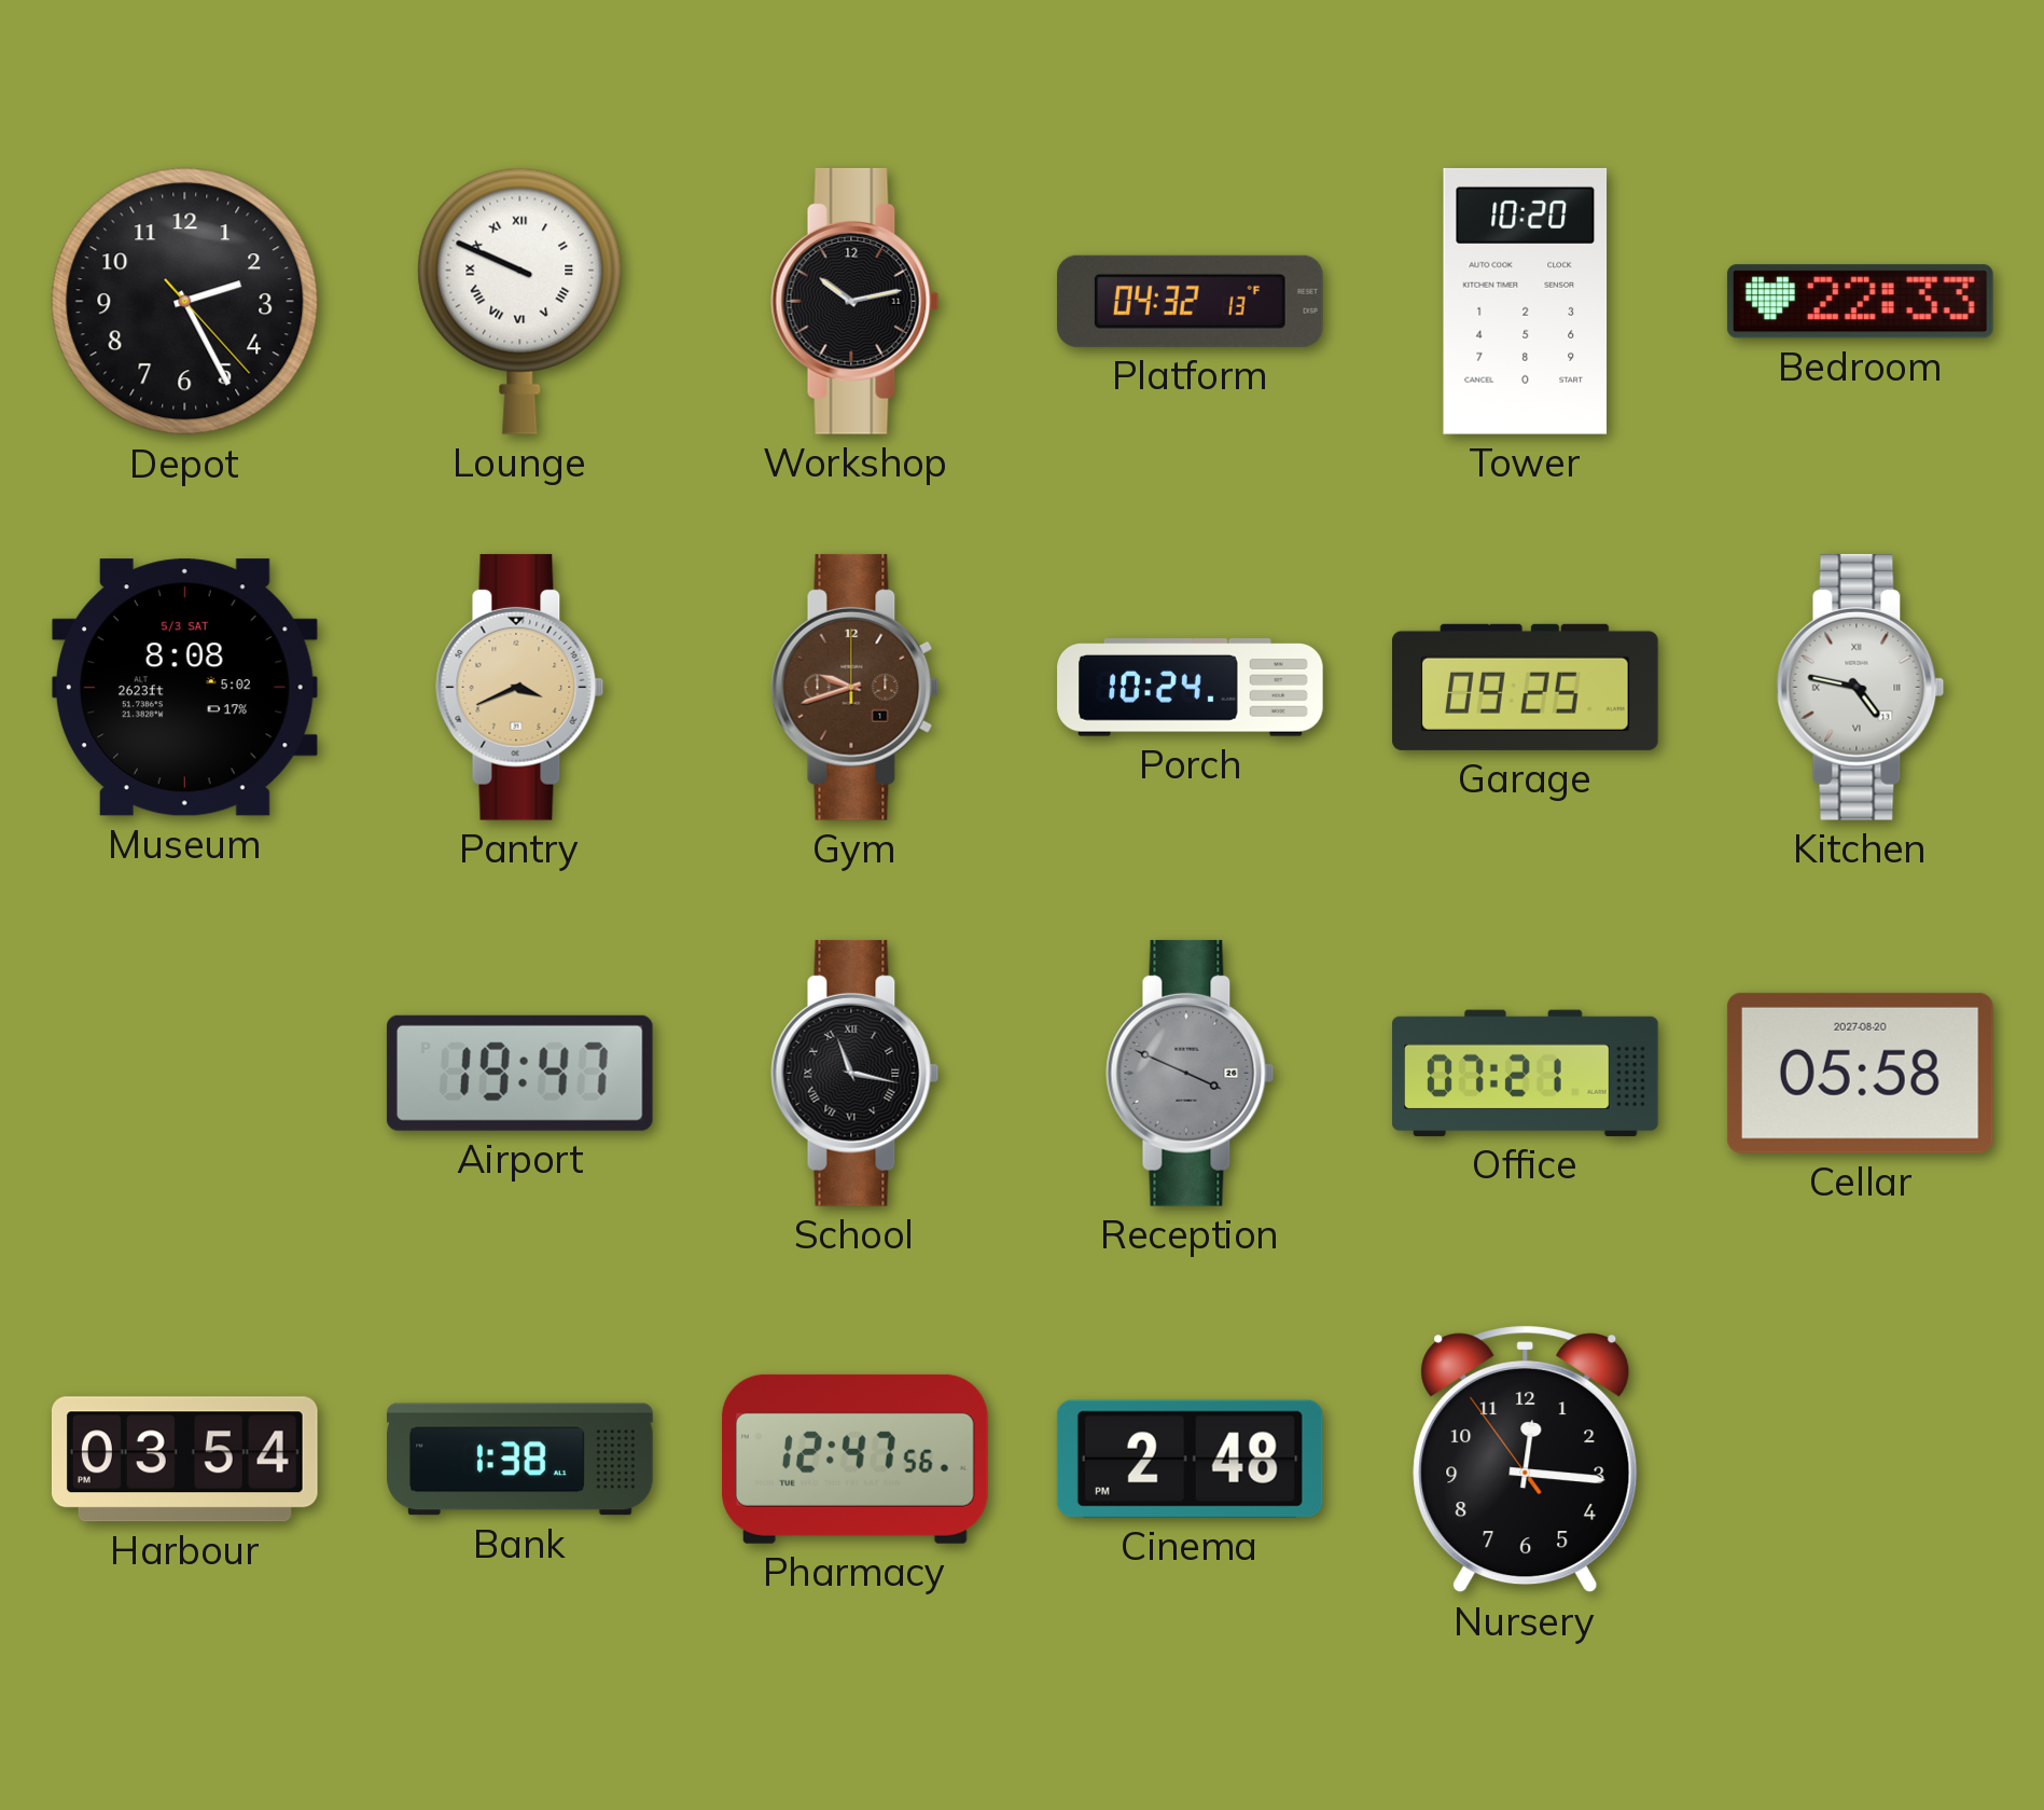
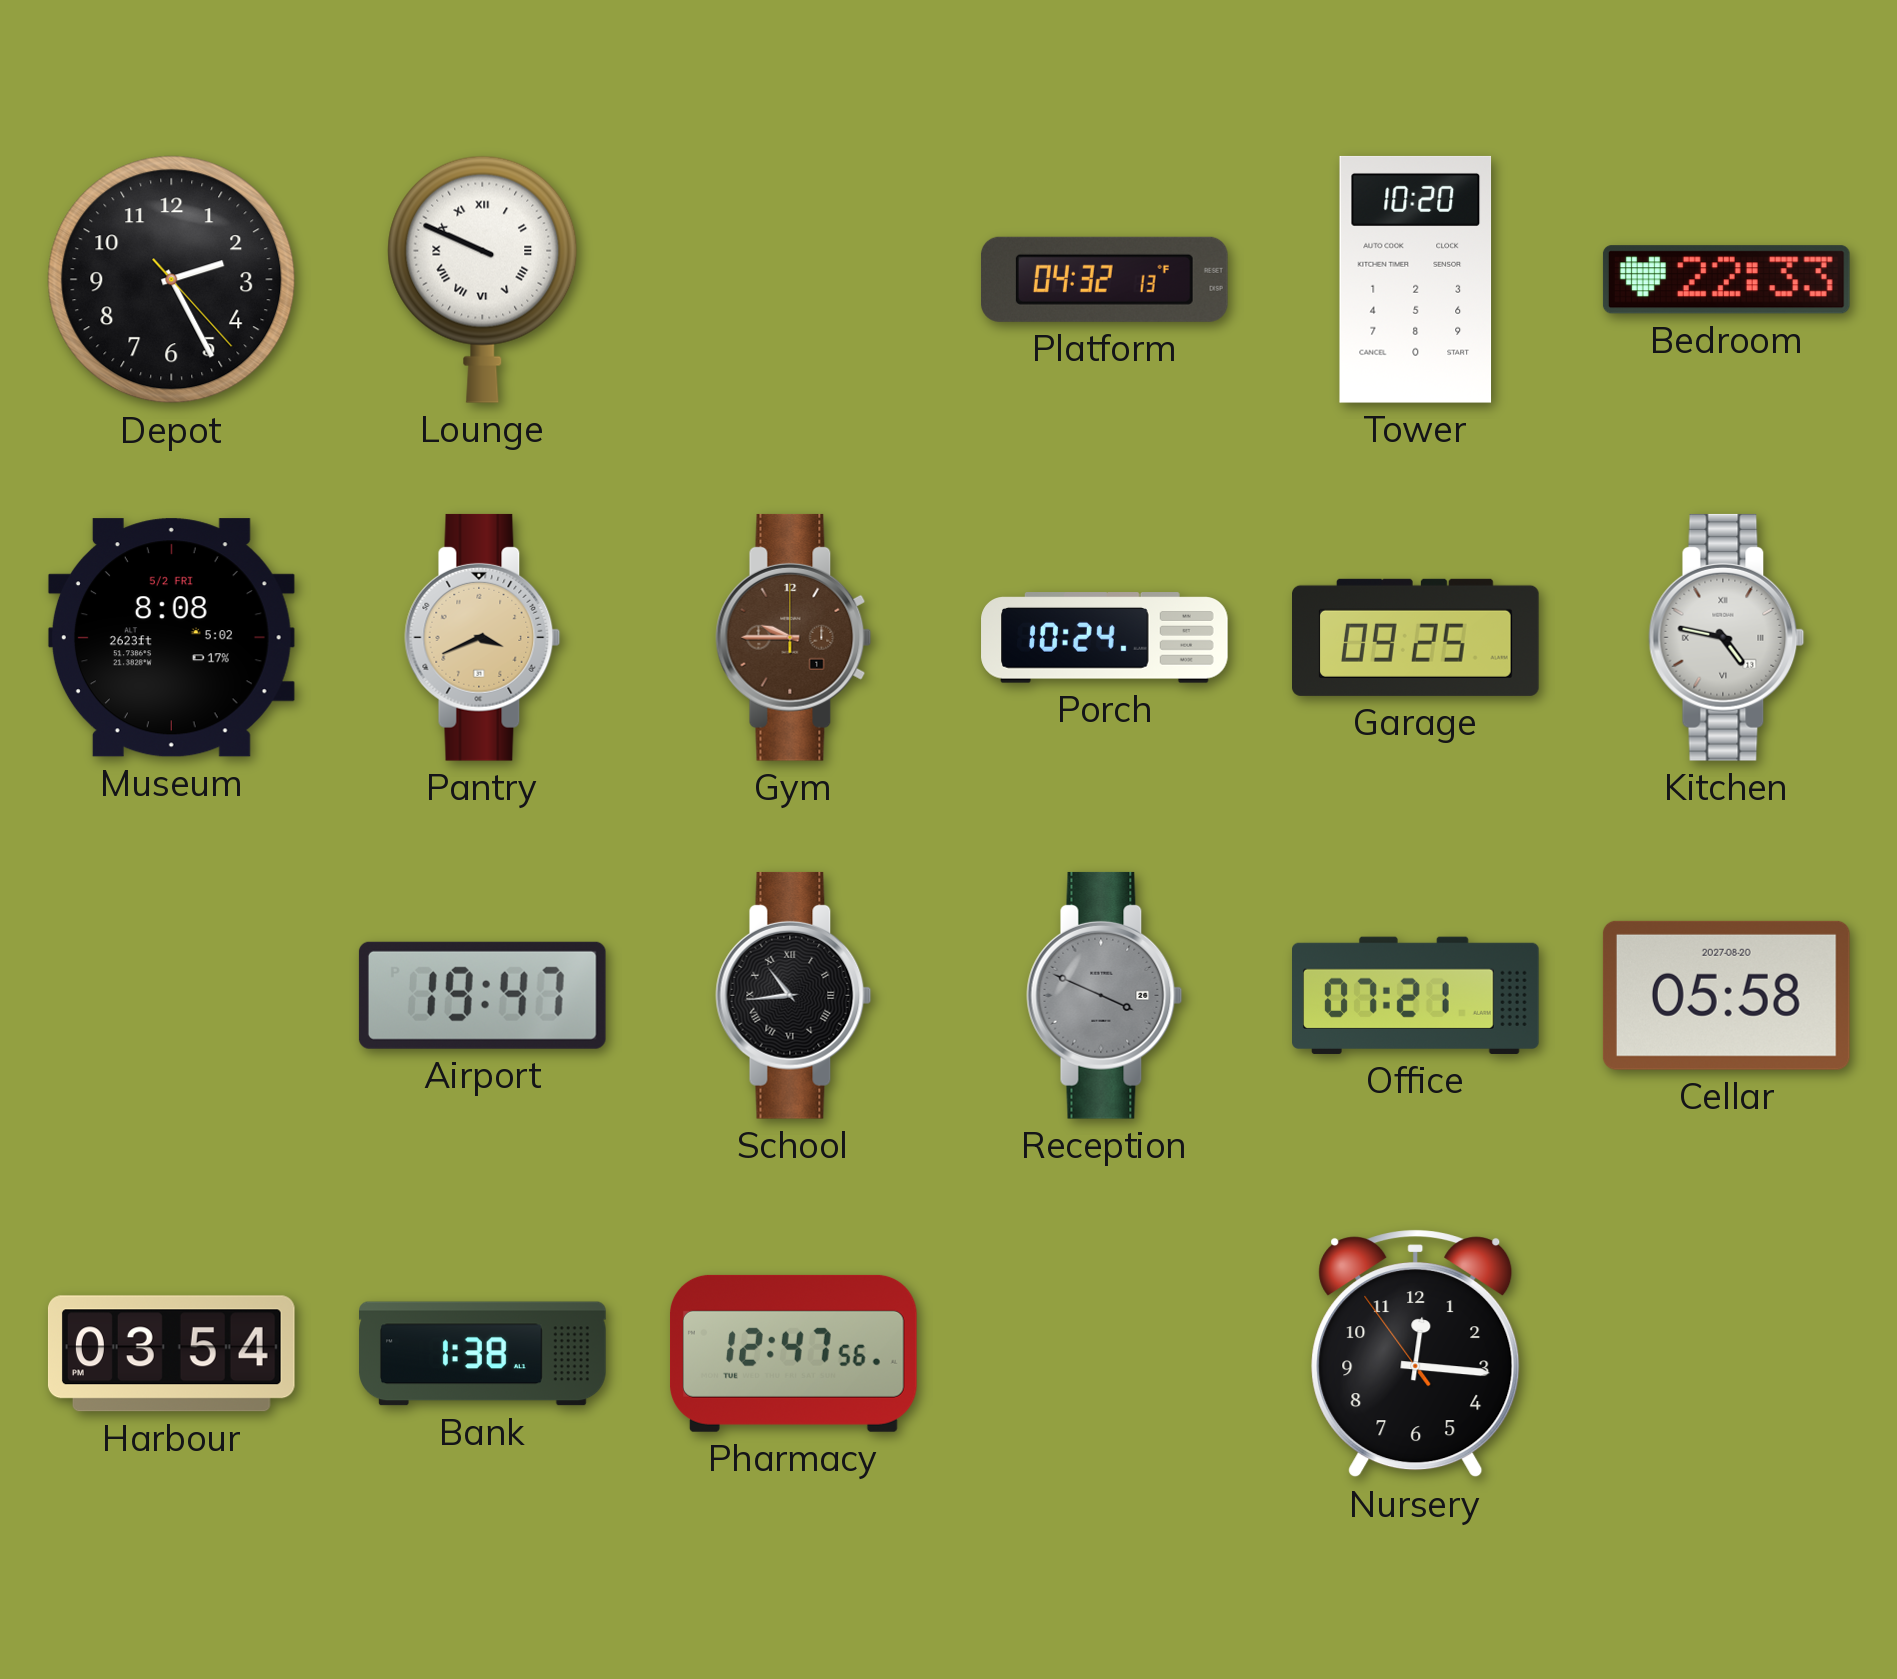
Workshop: 10:13 -> none (856, 301)
Museum date: 5/3 SAT -> 5/2 FRI (171, 638)
Gym: 9:42 -> 9:45 (794, 637)
School: 11:17 -> 10:44 (794, 995)
Cinema: 2:48 -> none (1190, 1459)
